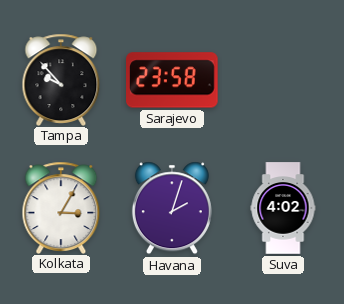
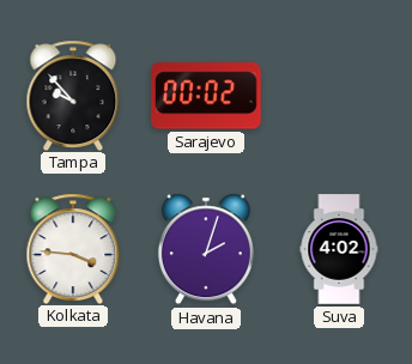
Sarajevo: 23:58 -> 00:02 (206, 96)
Kolkata: 3:05 -> 3:46 (73, 248)
